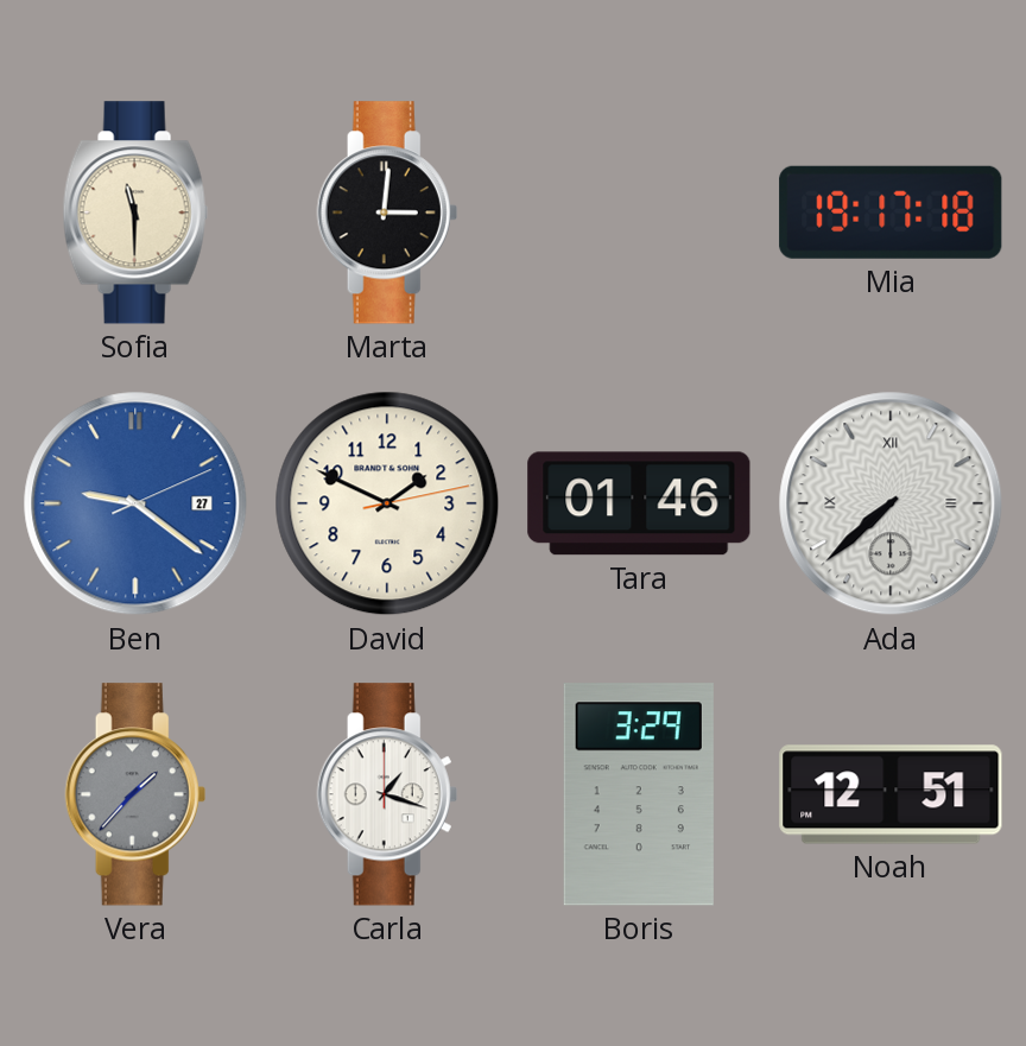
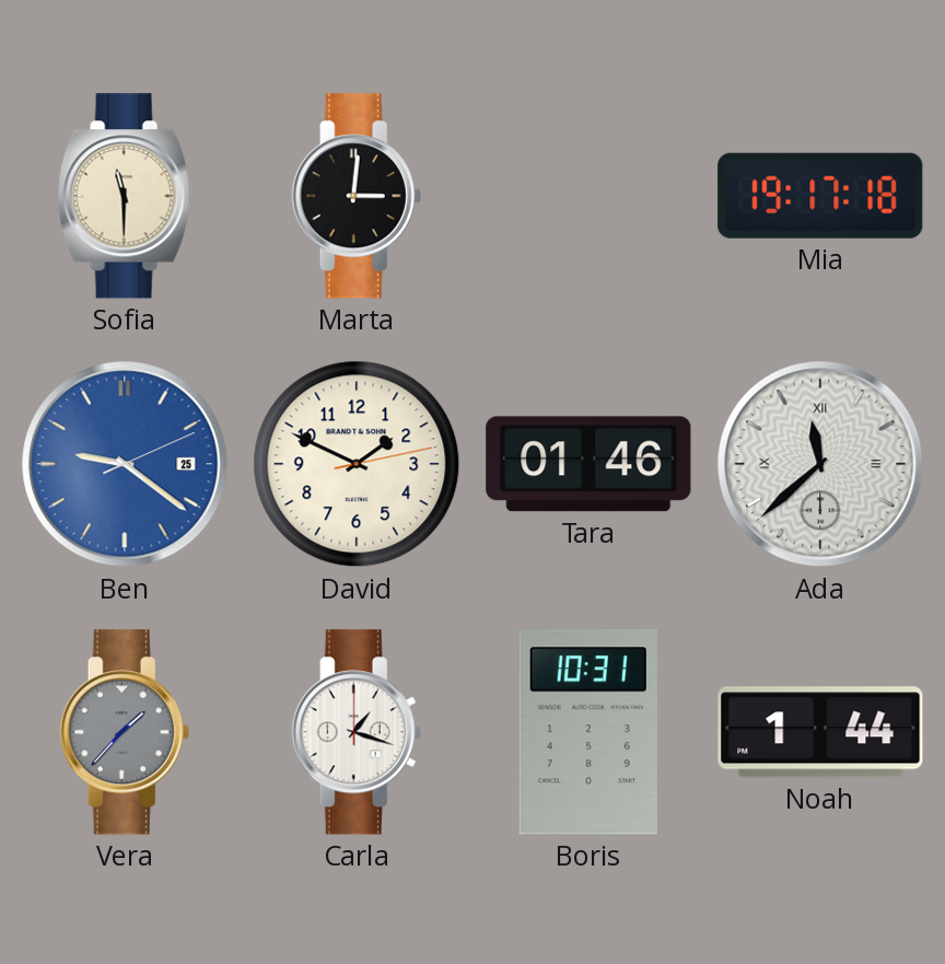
Ben date: 27 -> 25 (125, 464)
Ada: 7:38 -> 11:38 (820, 464)
Boris: 3:29 -> 10:31 (588, 732)
Noah: 12:51 -> 1:44 (820, 732)
